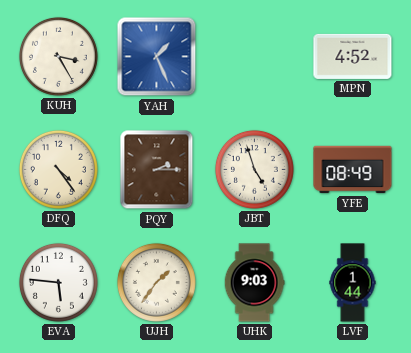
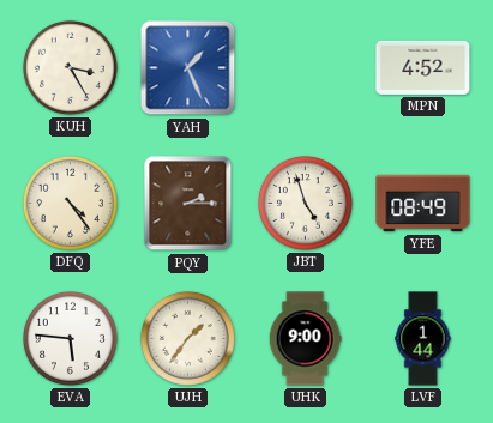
UHK: 9:03 -> 9:00 (305, 339)
